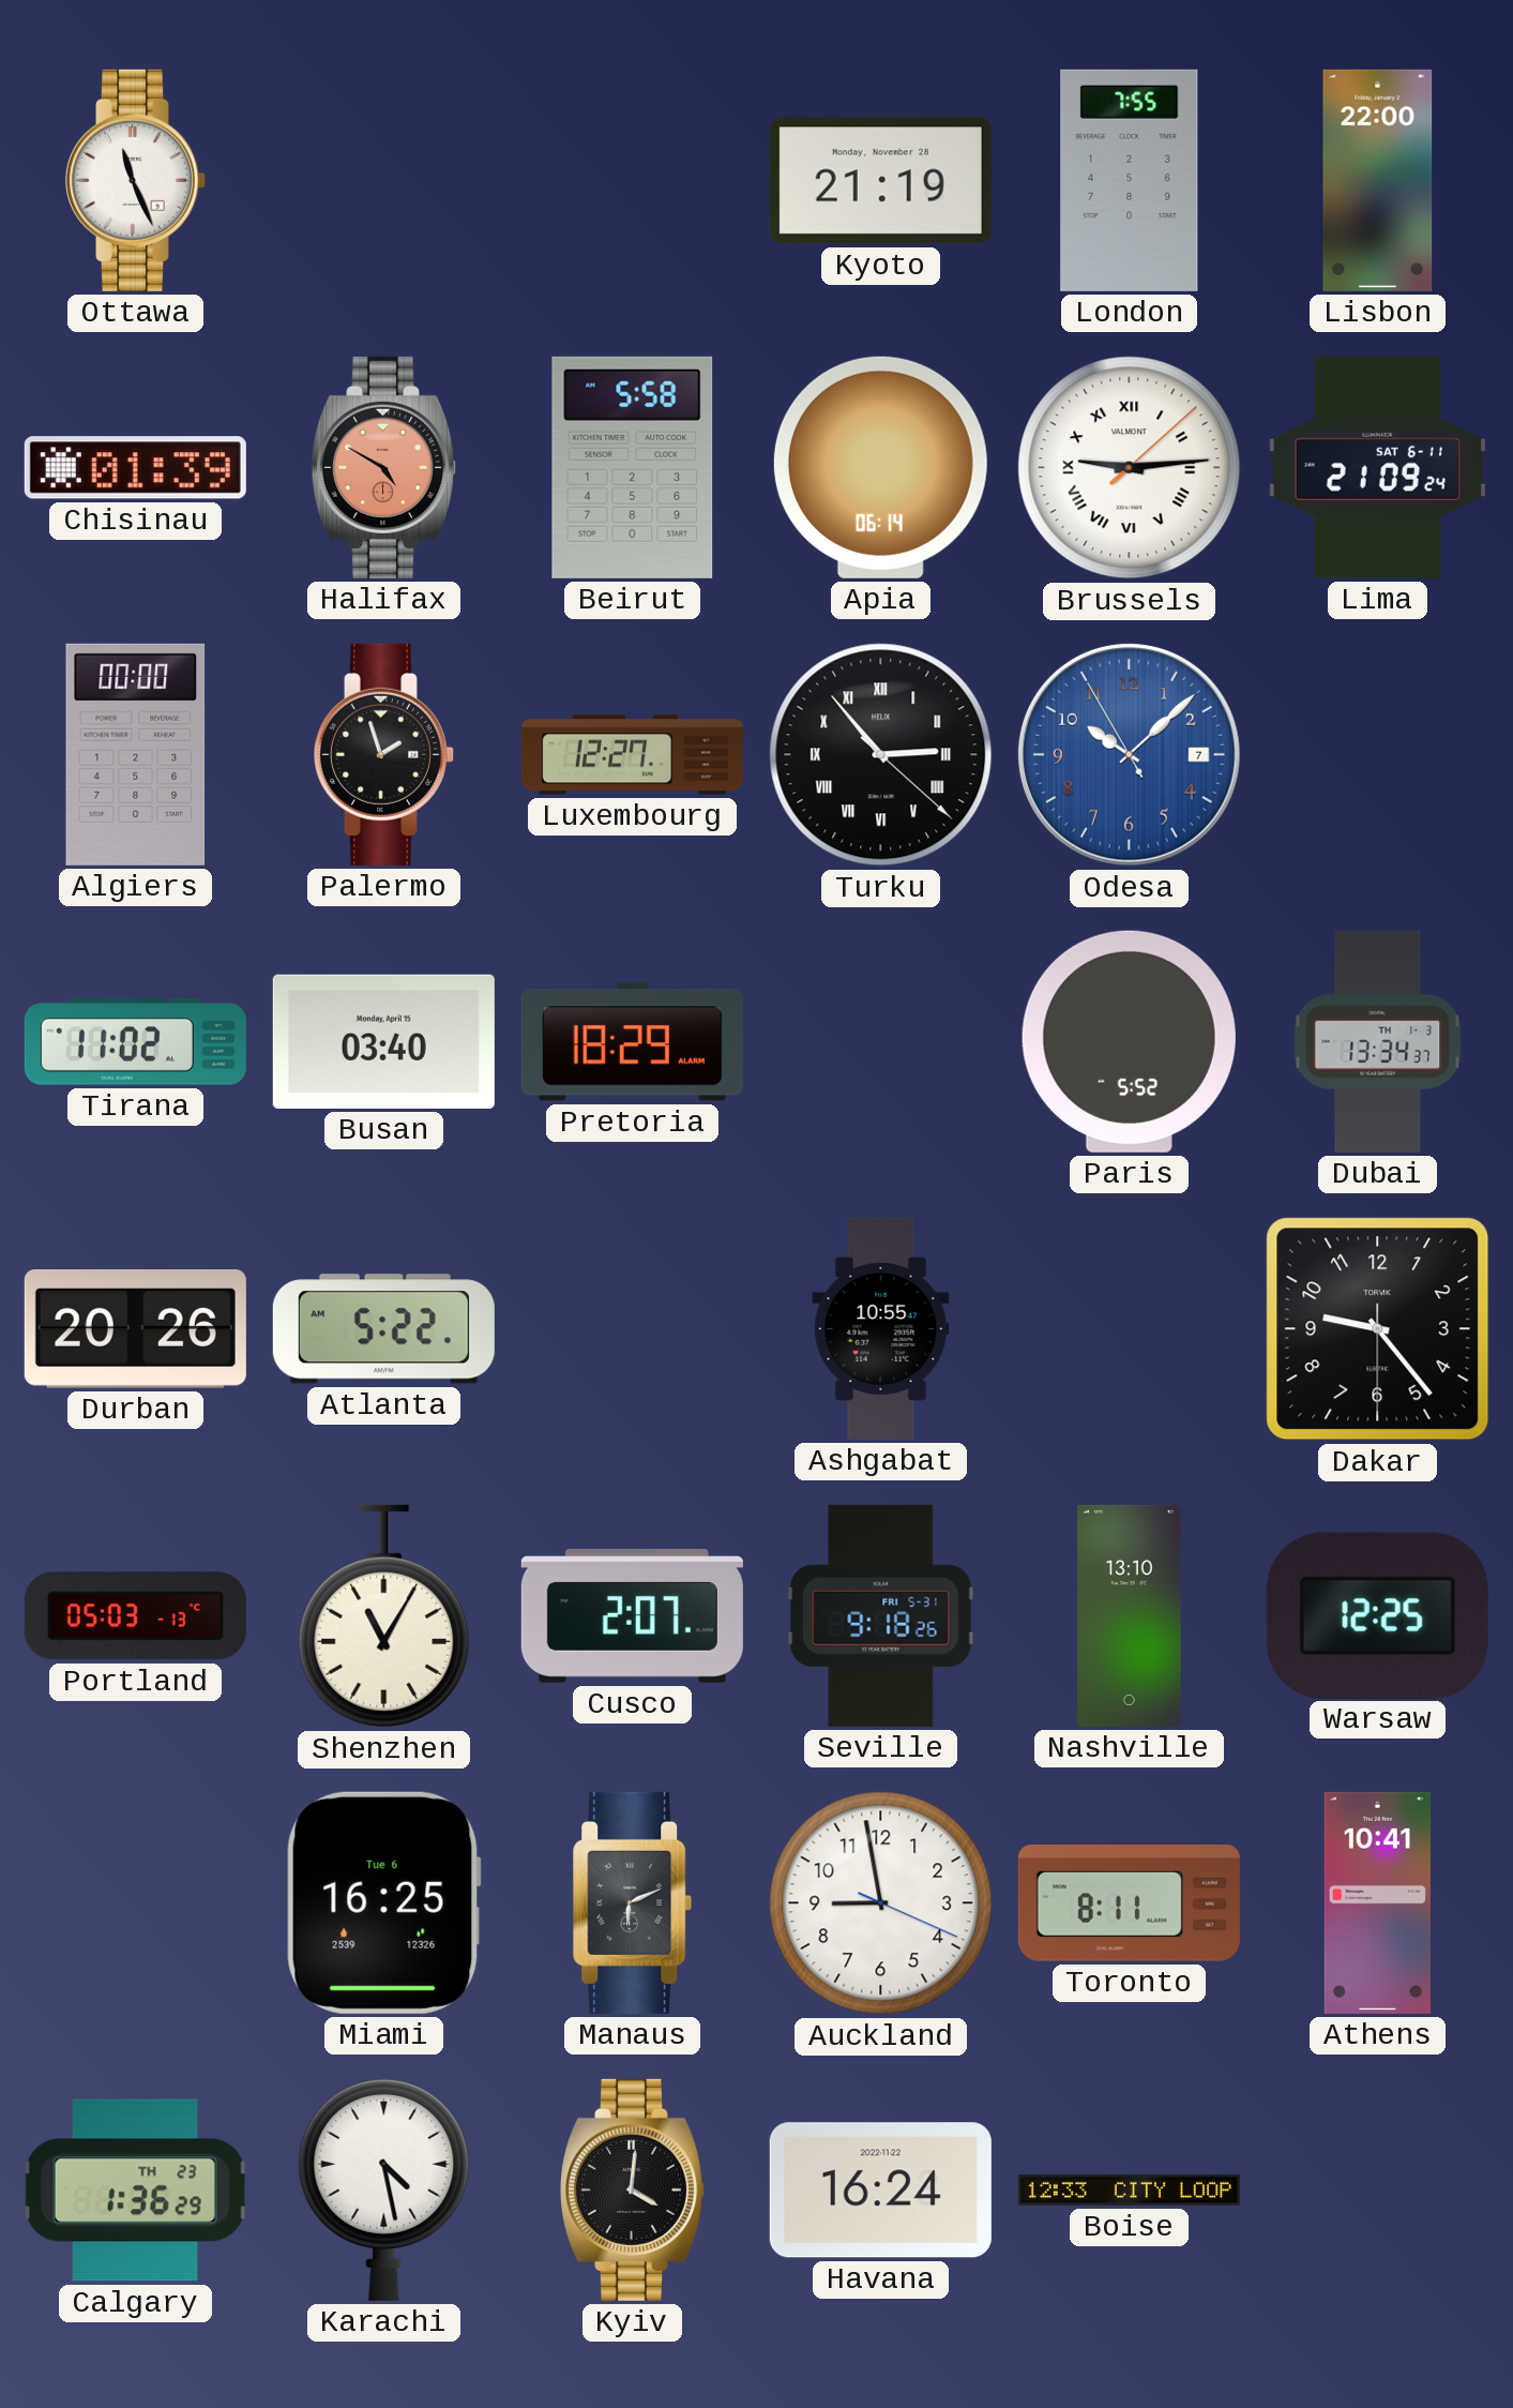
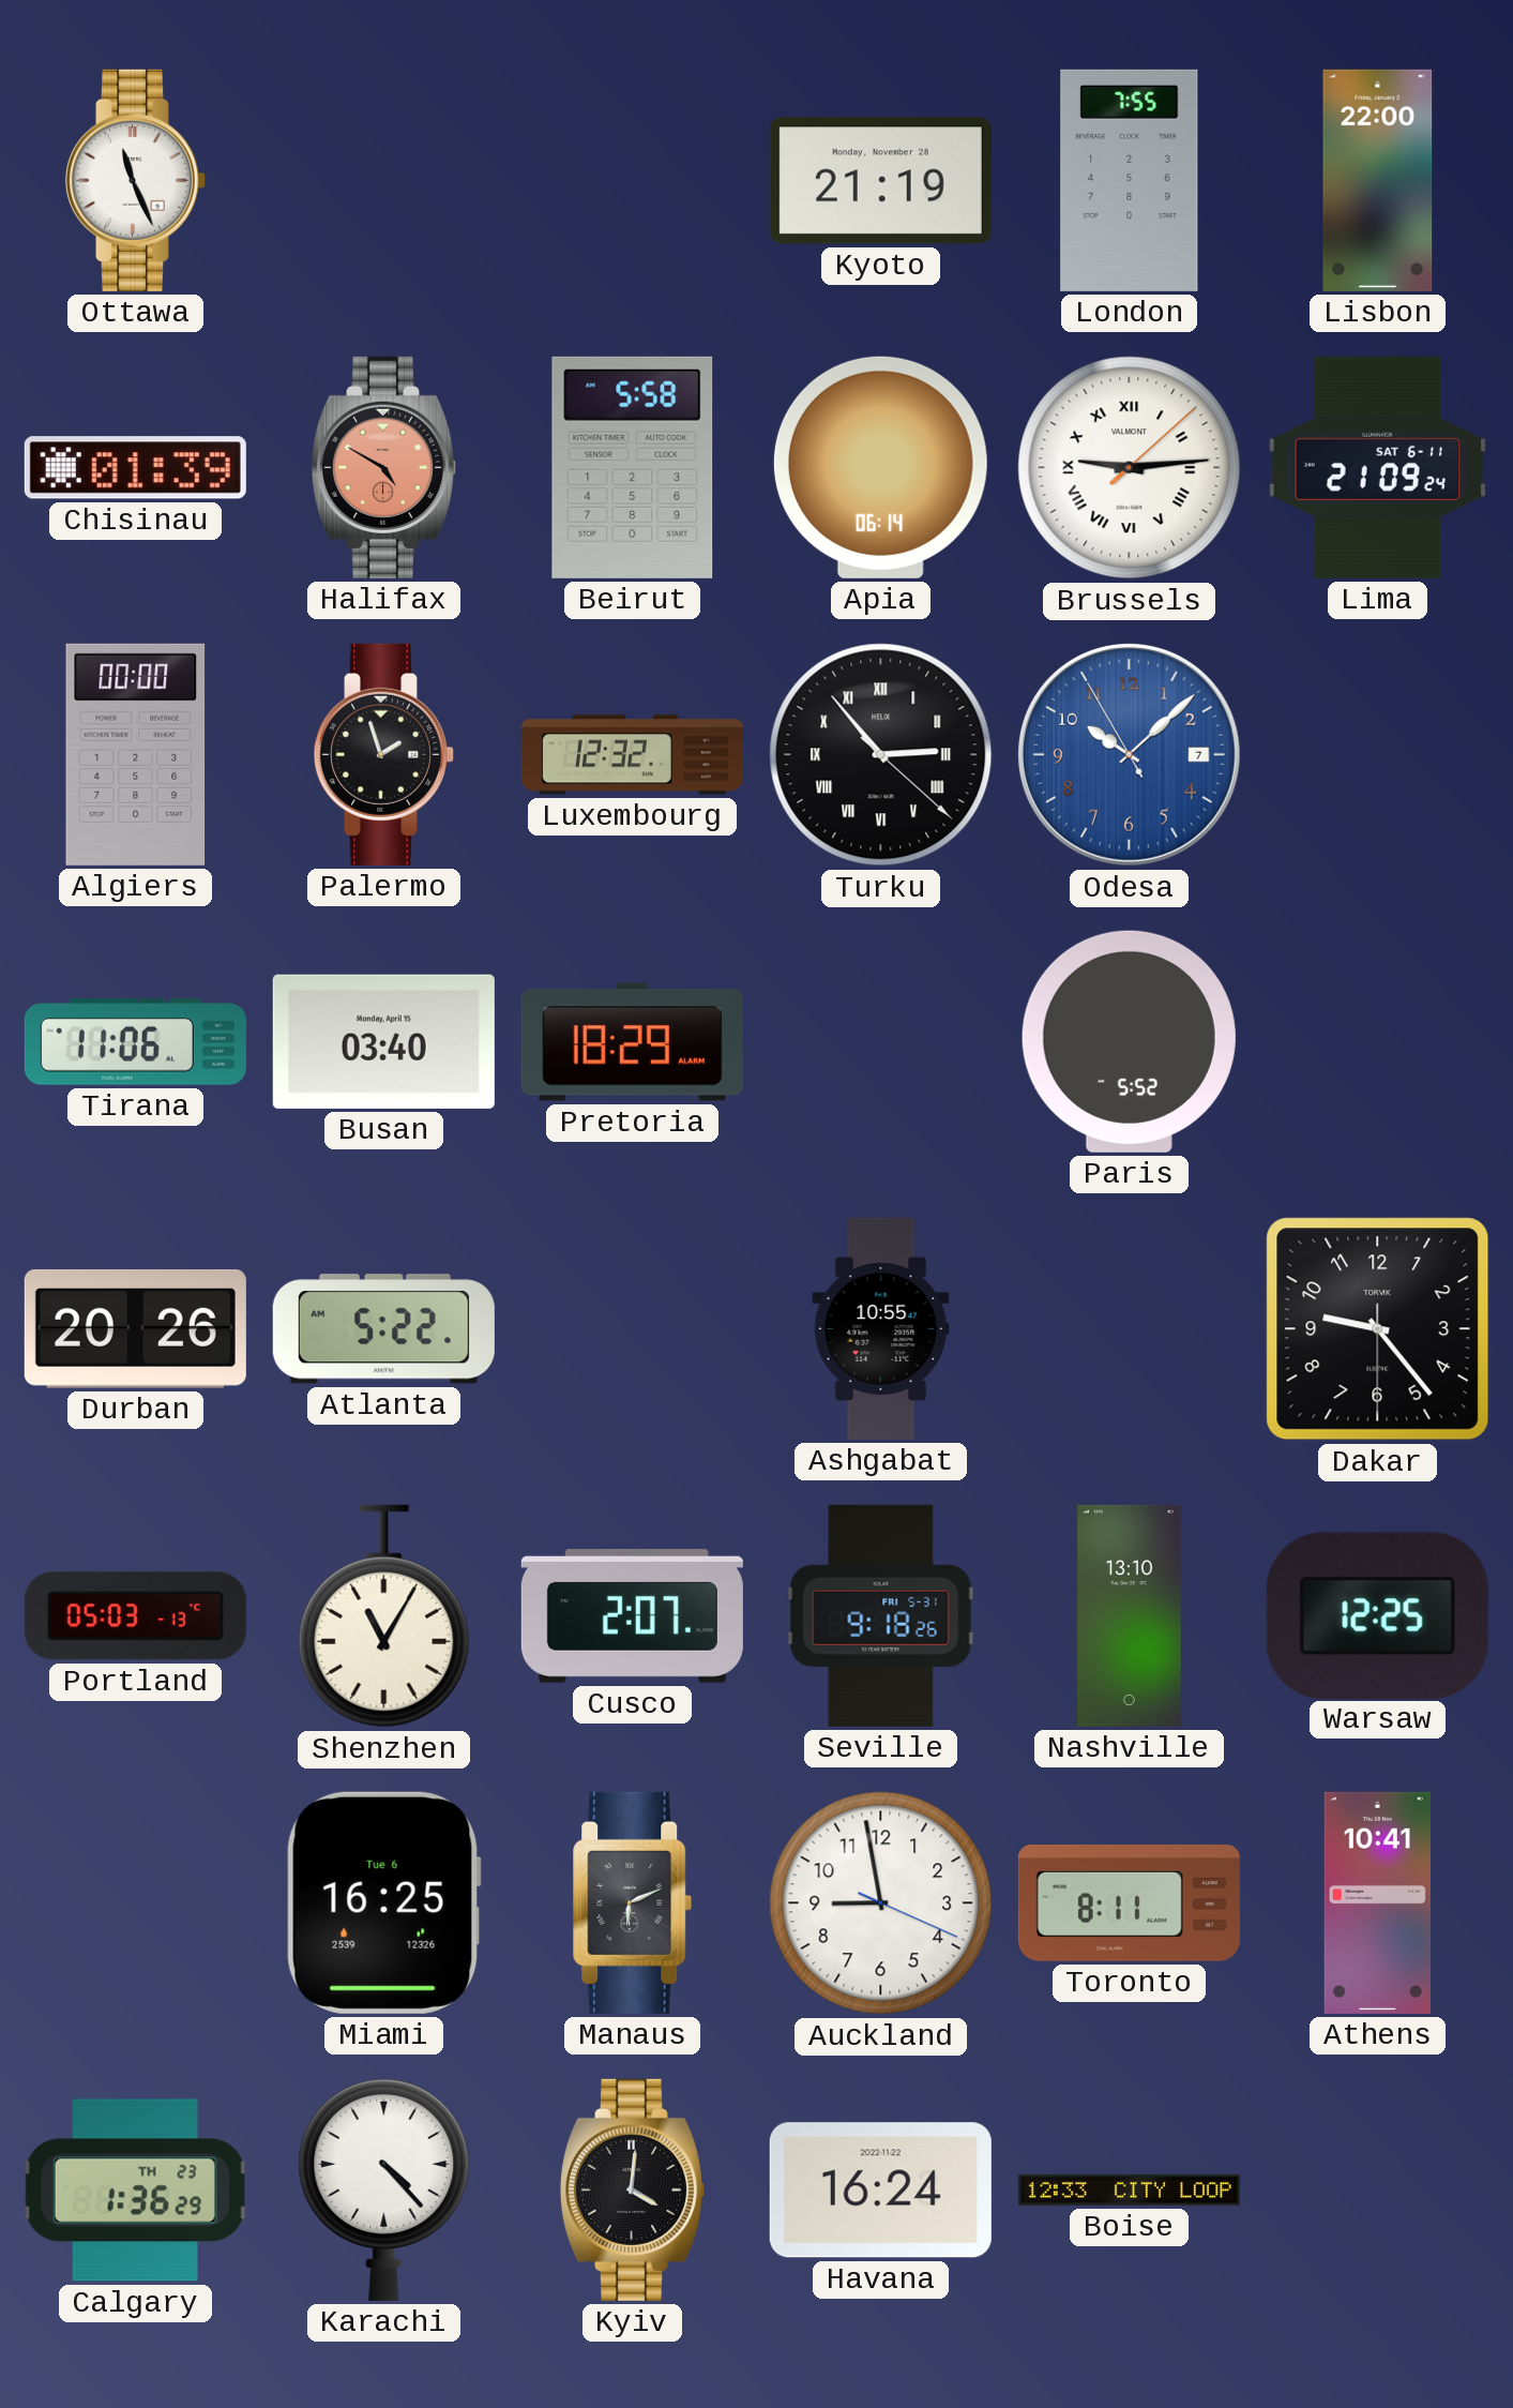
Luxembourg: 12:27 -> 12:32 (632, 755)
Tirana: 11:02 -> 11:06 (135, 1042)
Dubai: 13:34 -> none (1378, 1041)
Karachi: 4:28 -> 4:23 (384, 2189)
